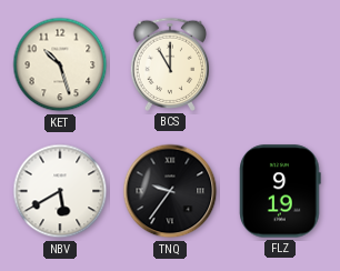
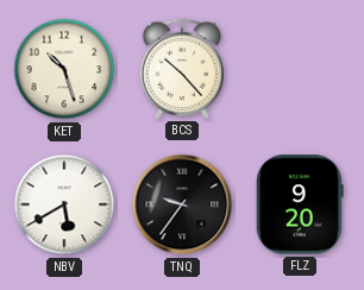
BCS: 11:00 -> 10:23 (181, 69)
FLZ: 9:19 -> 9:20 (300, 204)
